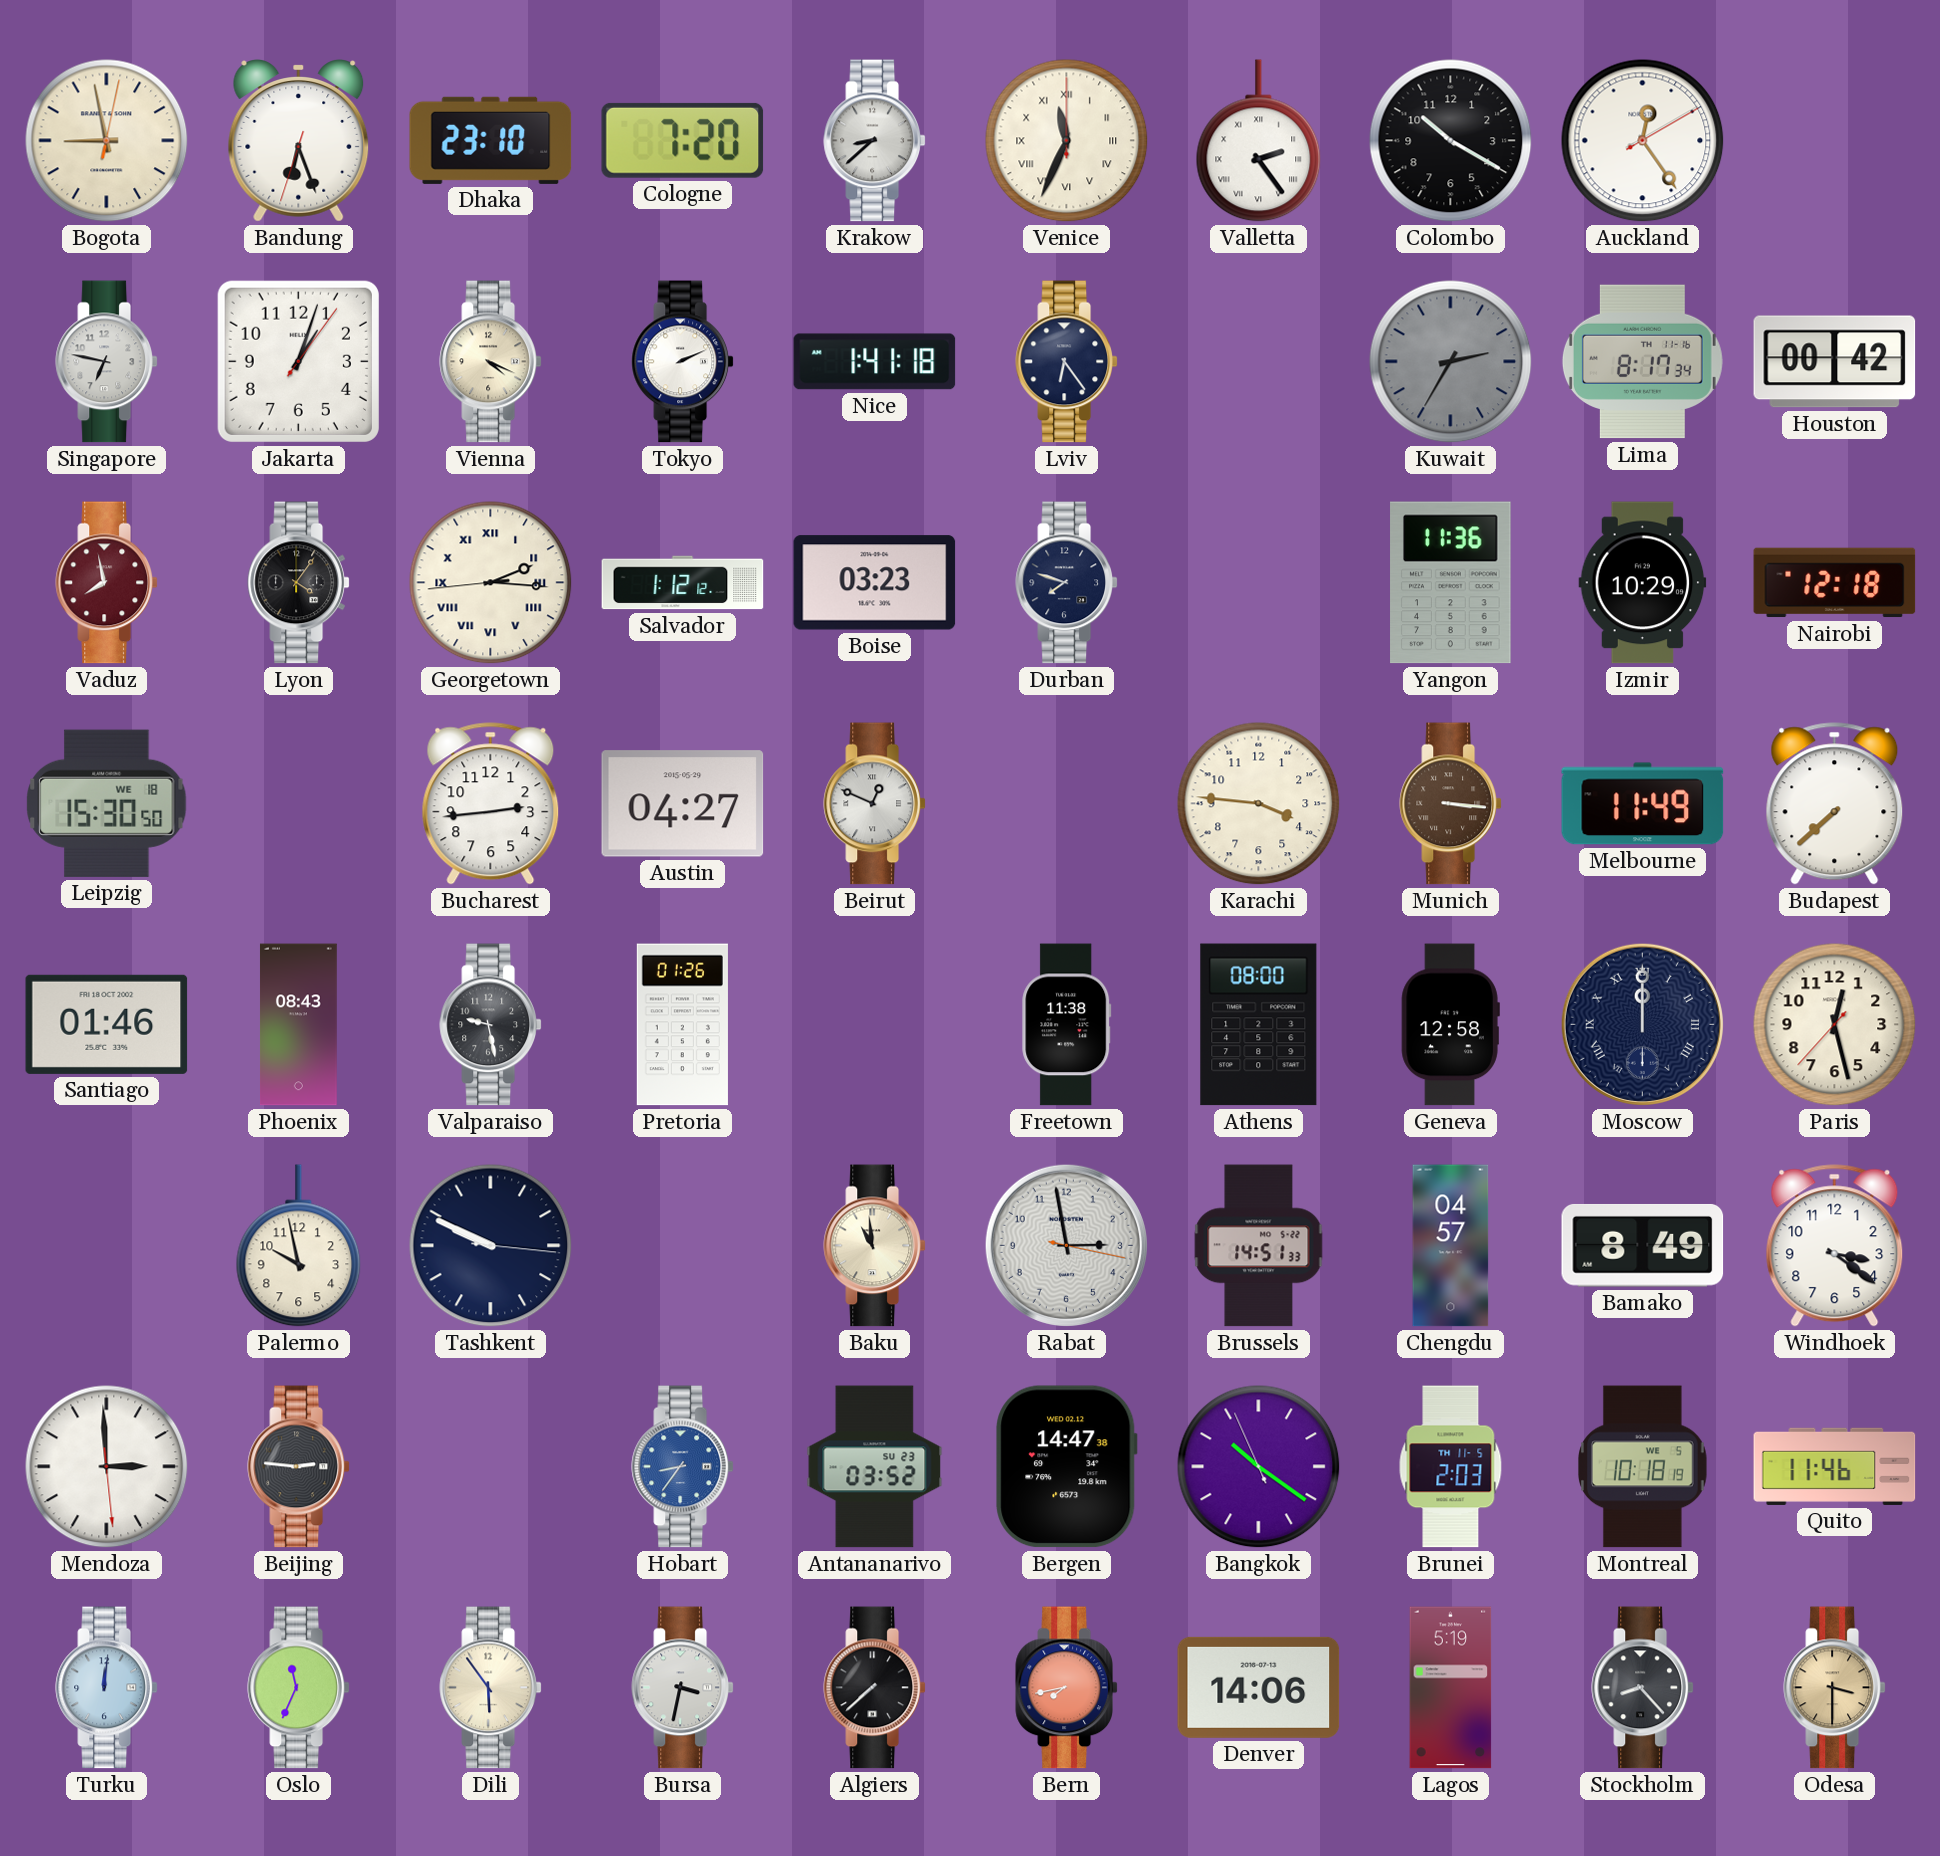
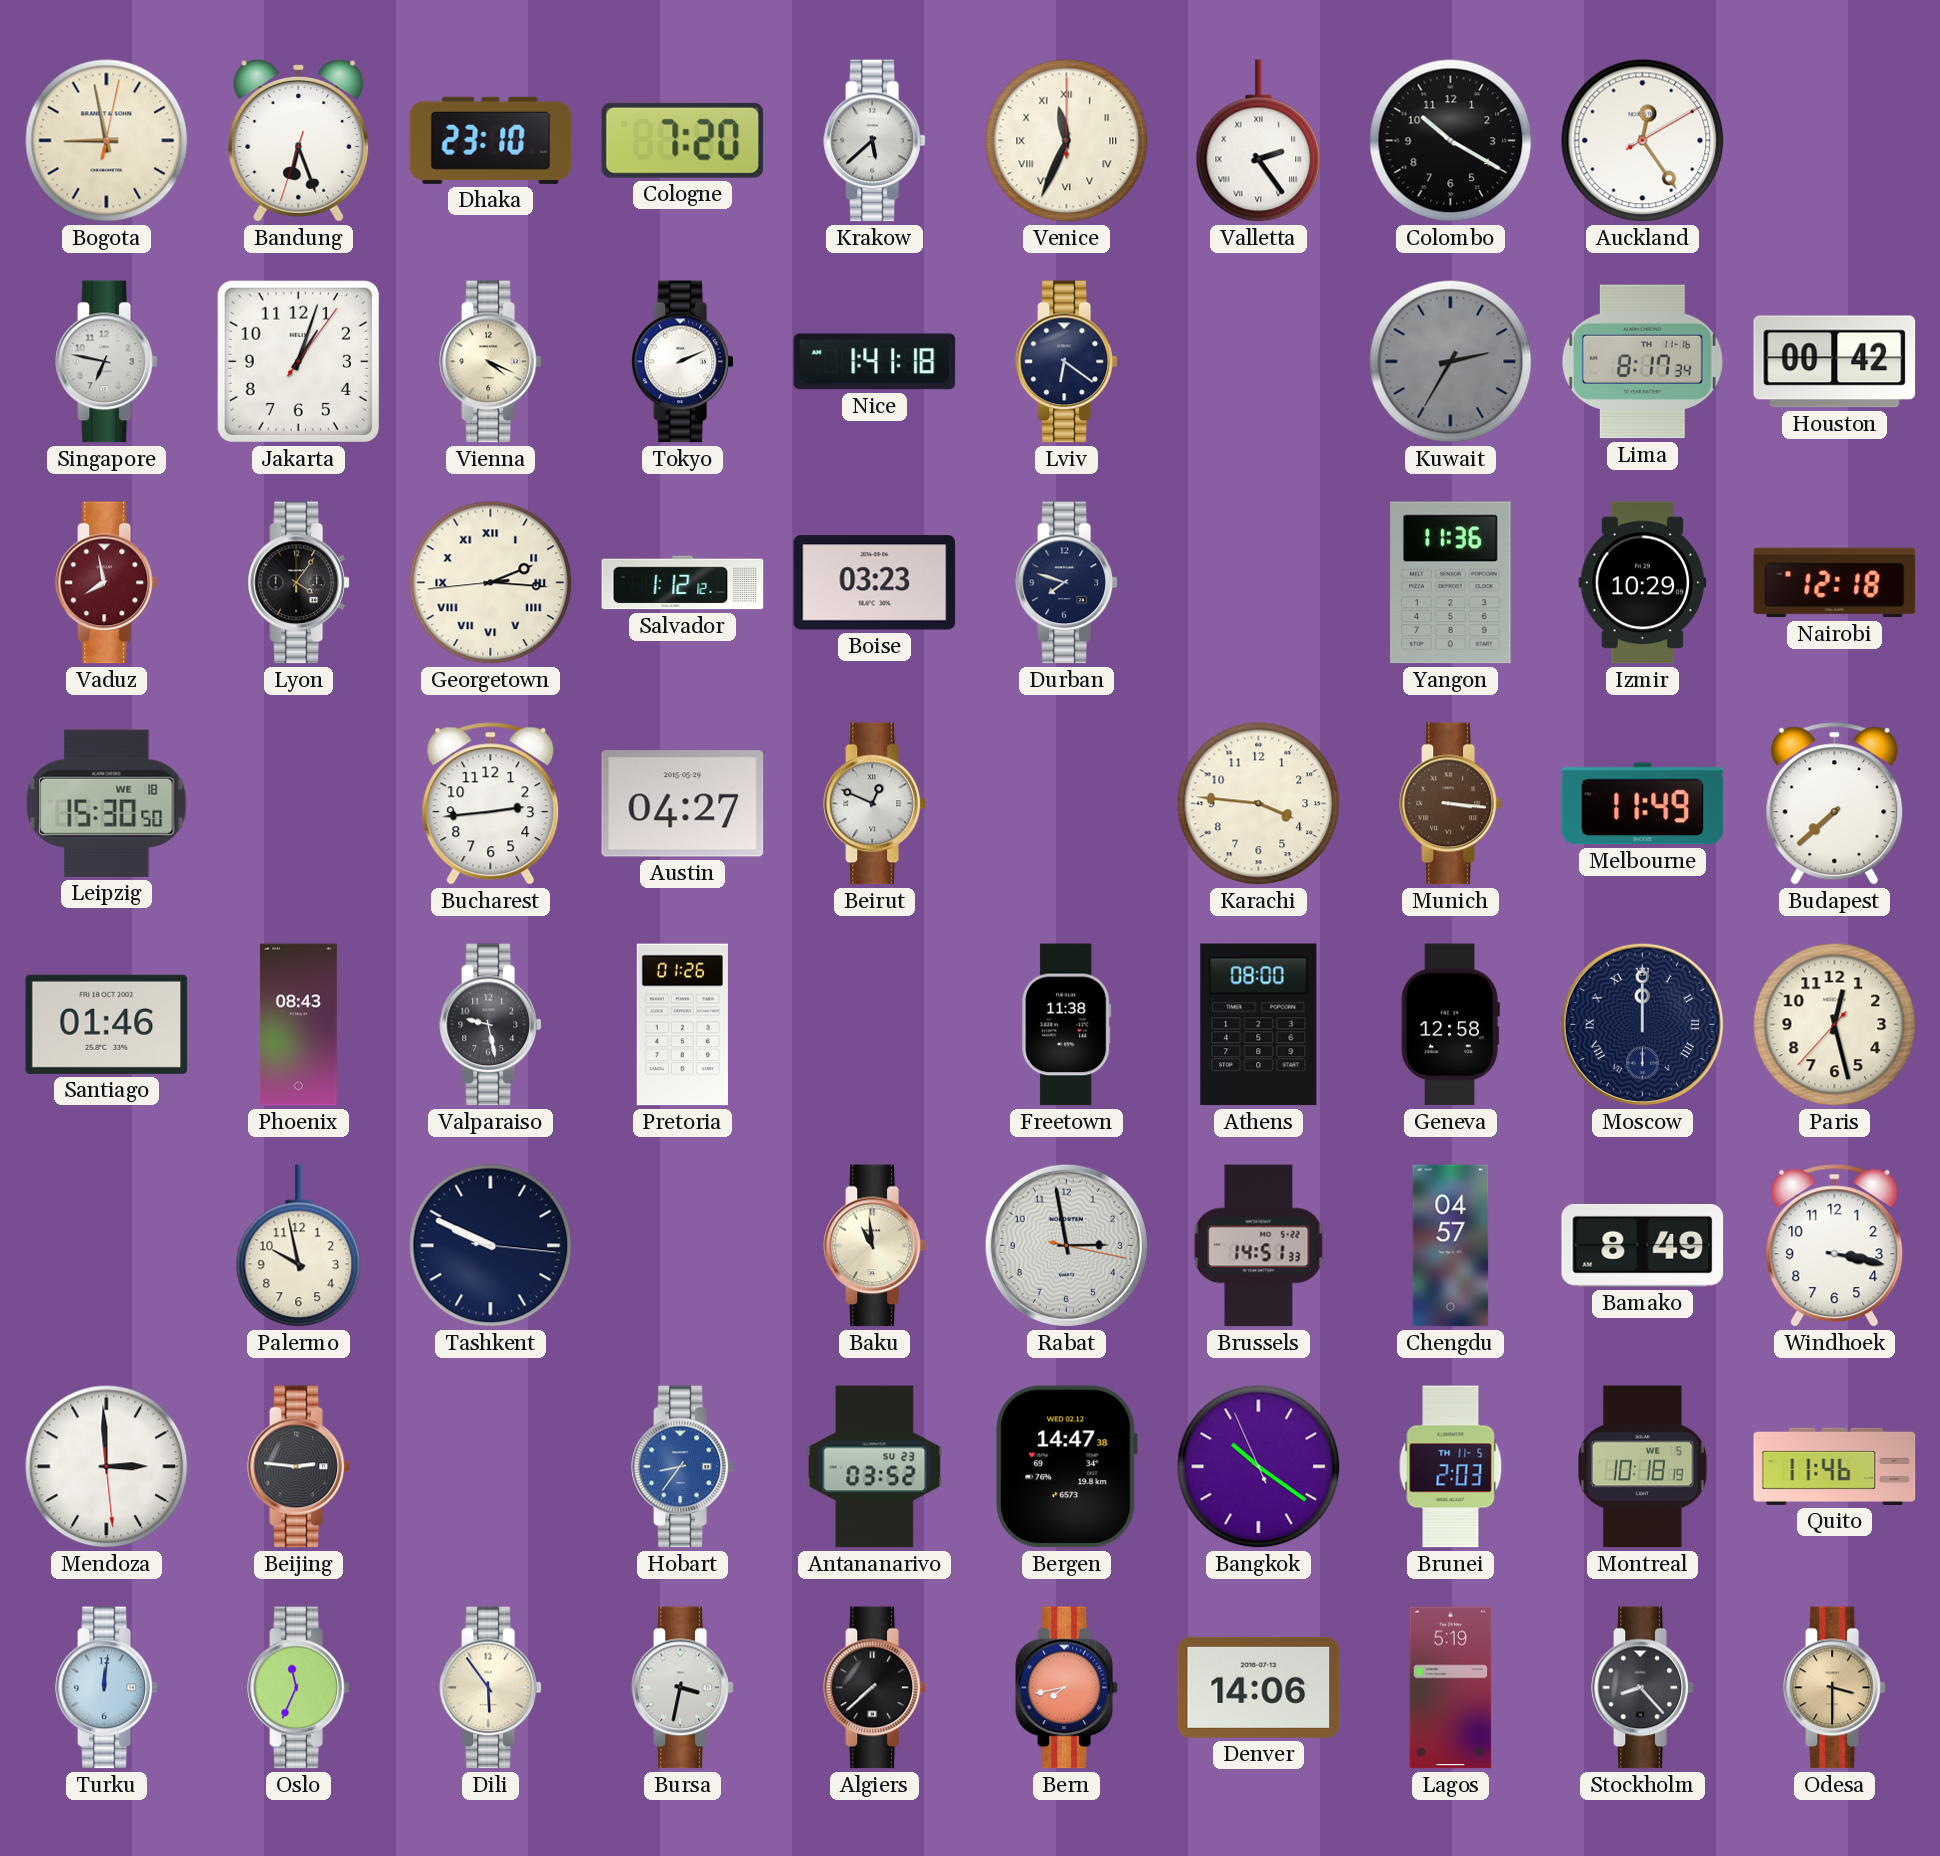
Krakow: 8:38 -> 5:38 (874, 141)
Lviv: 6:24 -> 6:21 (1066, 362)
Windhoek: 3:21 -> 3:17 (1835, 1246)
